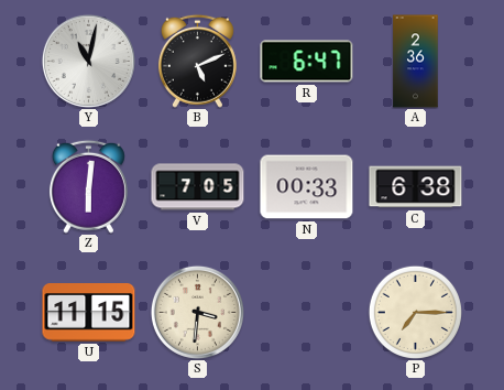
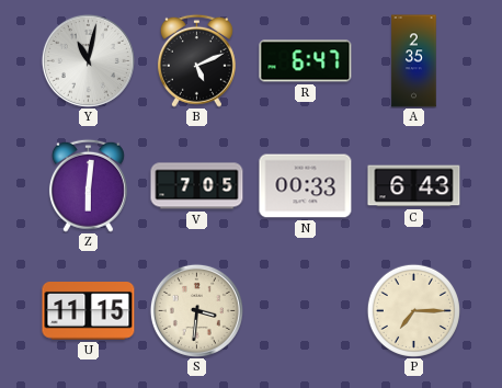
A: 2:36 -> 2:35 (414, 61)
C: 6:38 -> 6:43 (414, 186)
